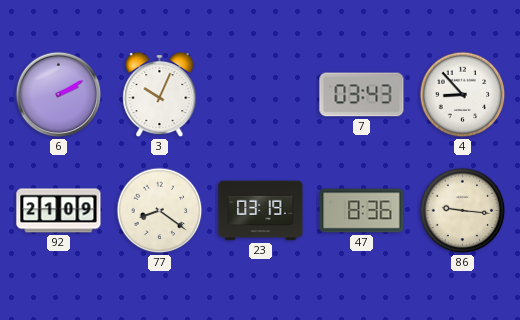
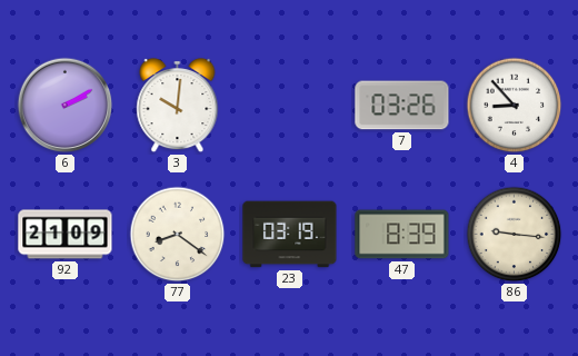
3: 10:04 -> 10:01 (178, 106)
7: 03:43 -> 03:26 (402, 106)
47: 8:36 -> 8:39 (402, 235)
